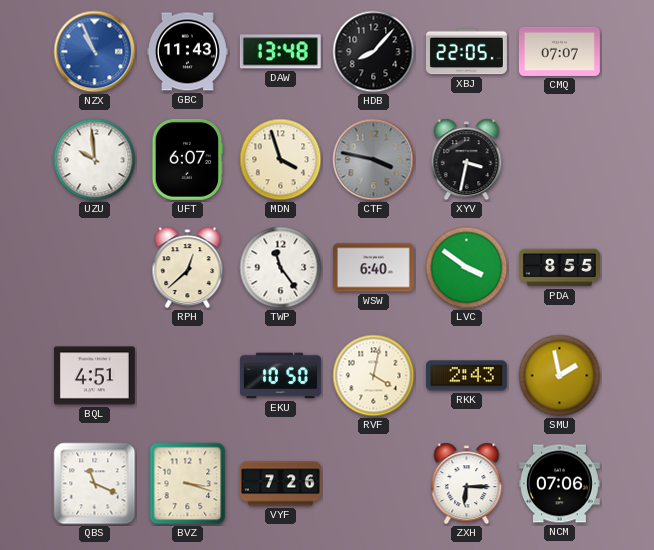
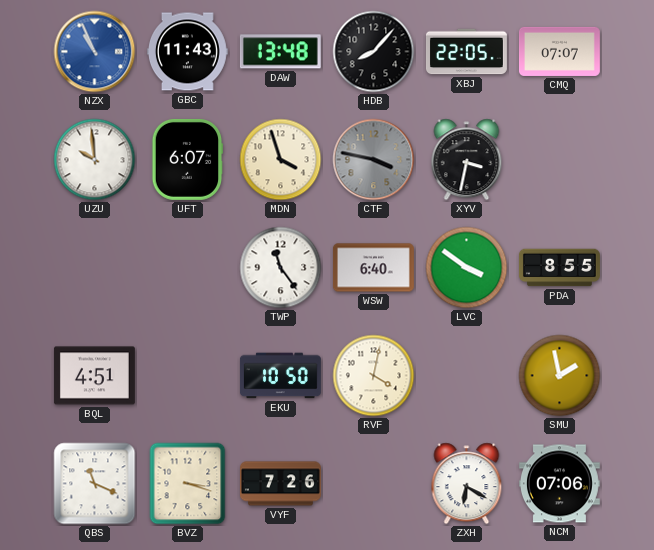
RPH: 12:38 -> none (188, 268)
RKK: 2:43 -> none (466, 376)
ZXH: 6:15 -> 6:20 (467, 484)
